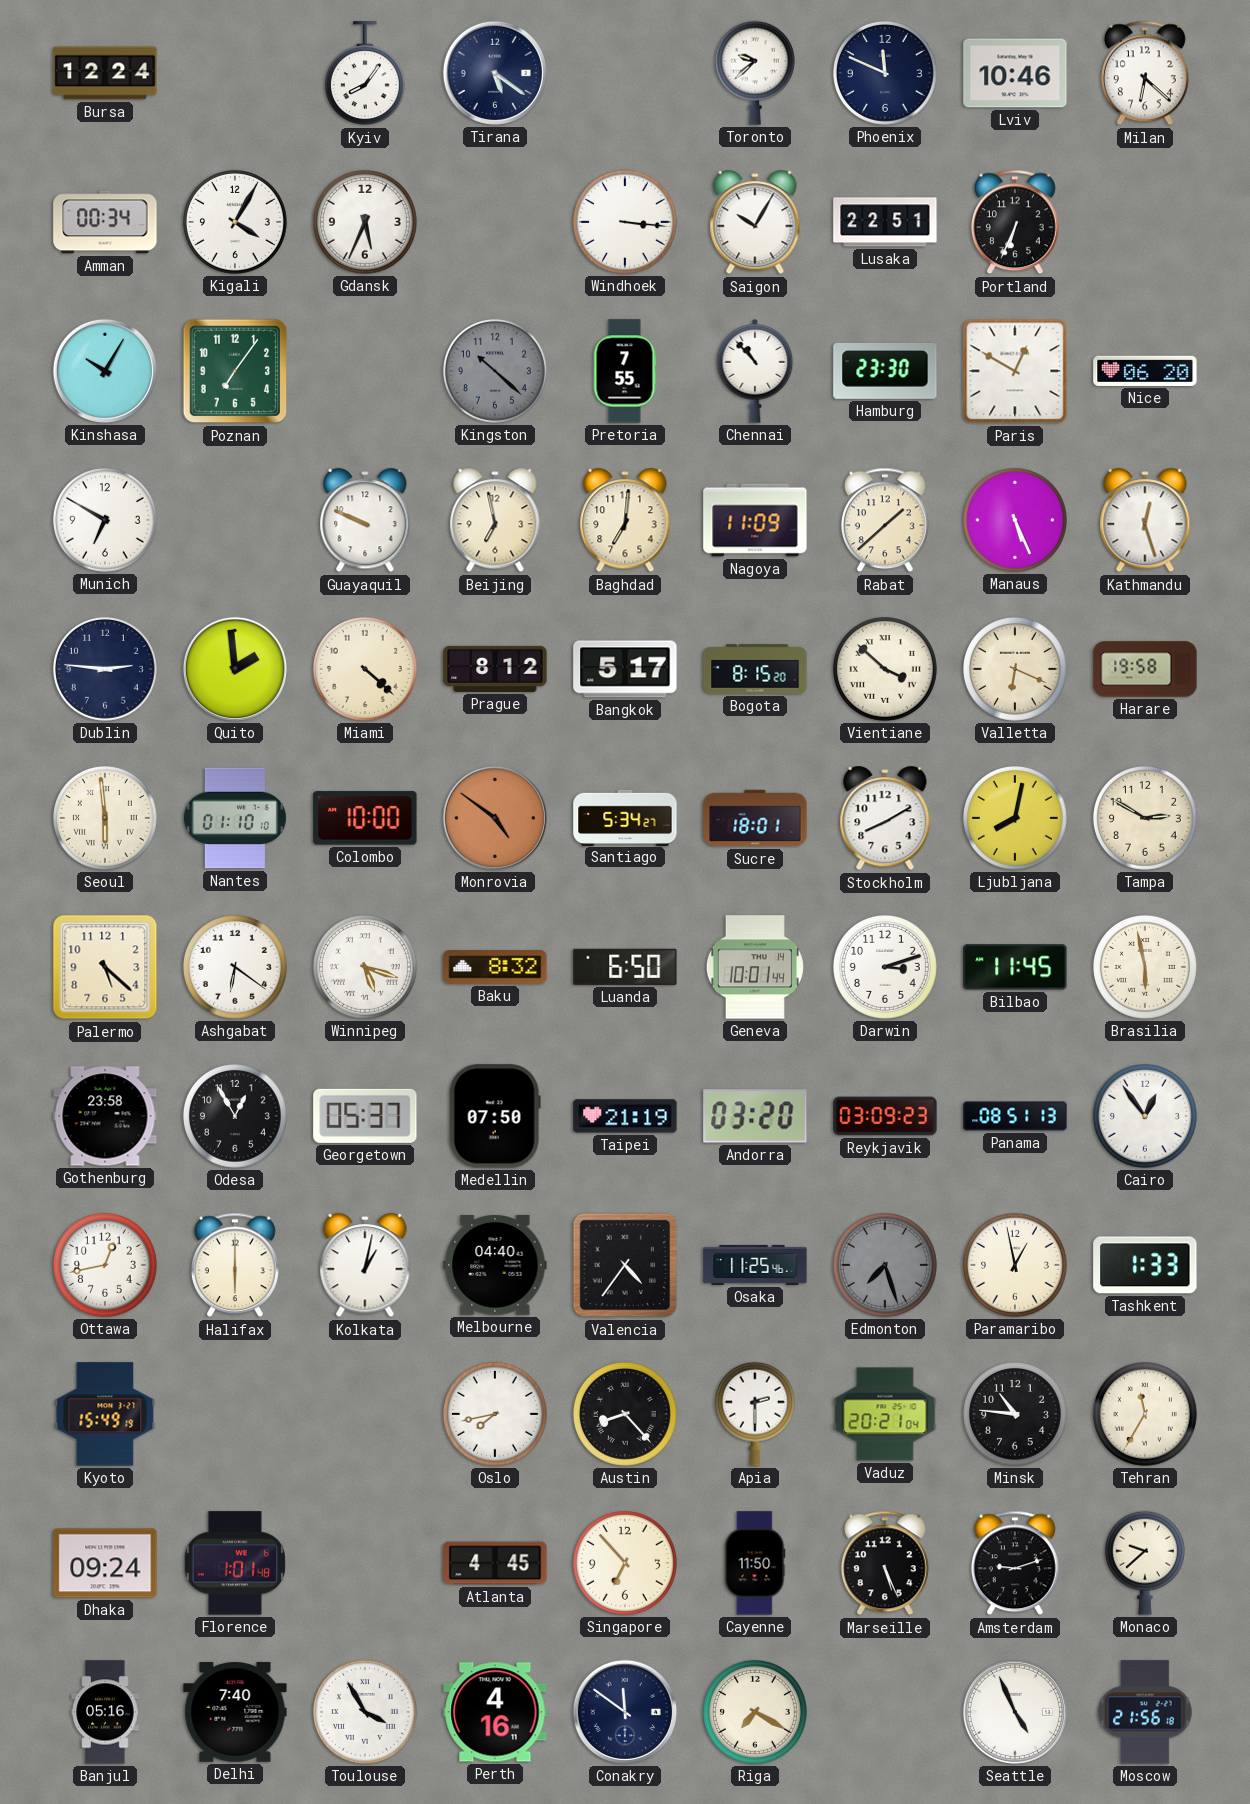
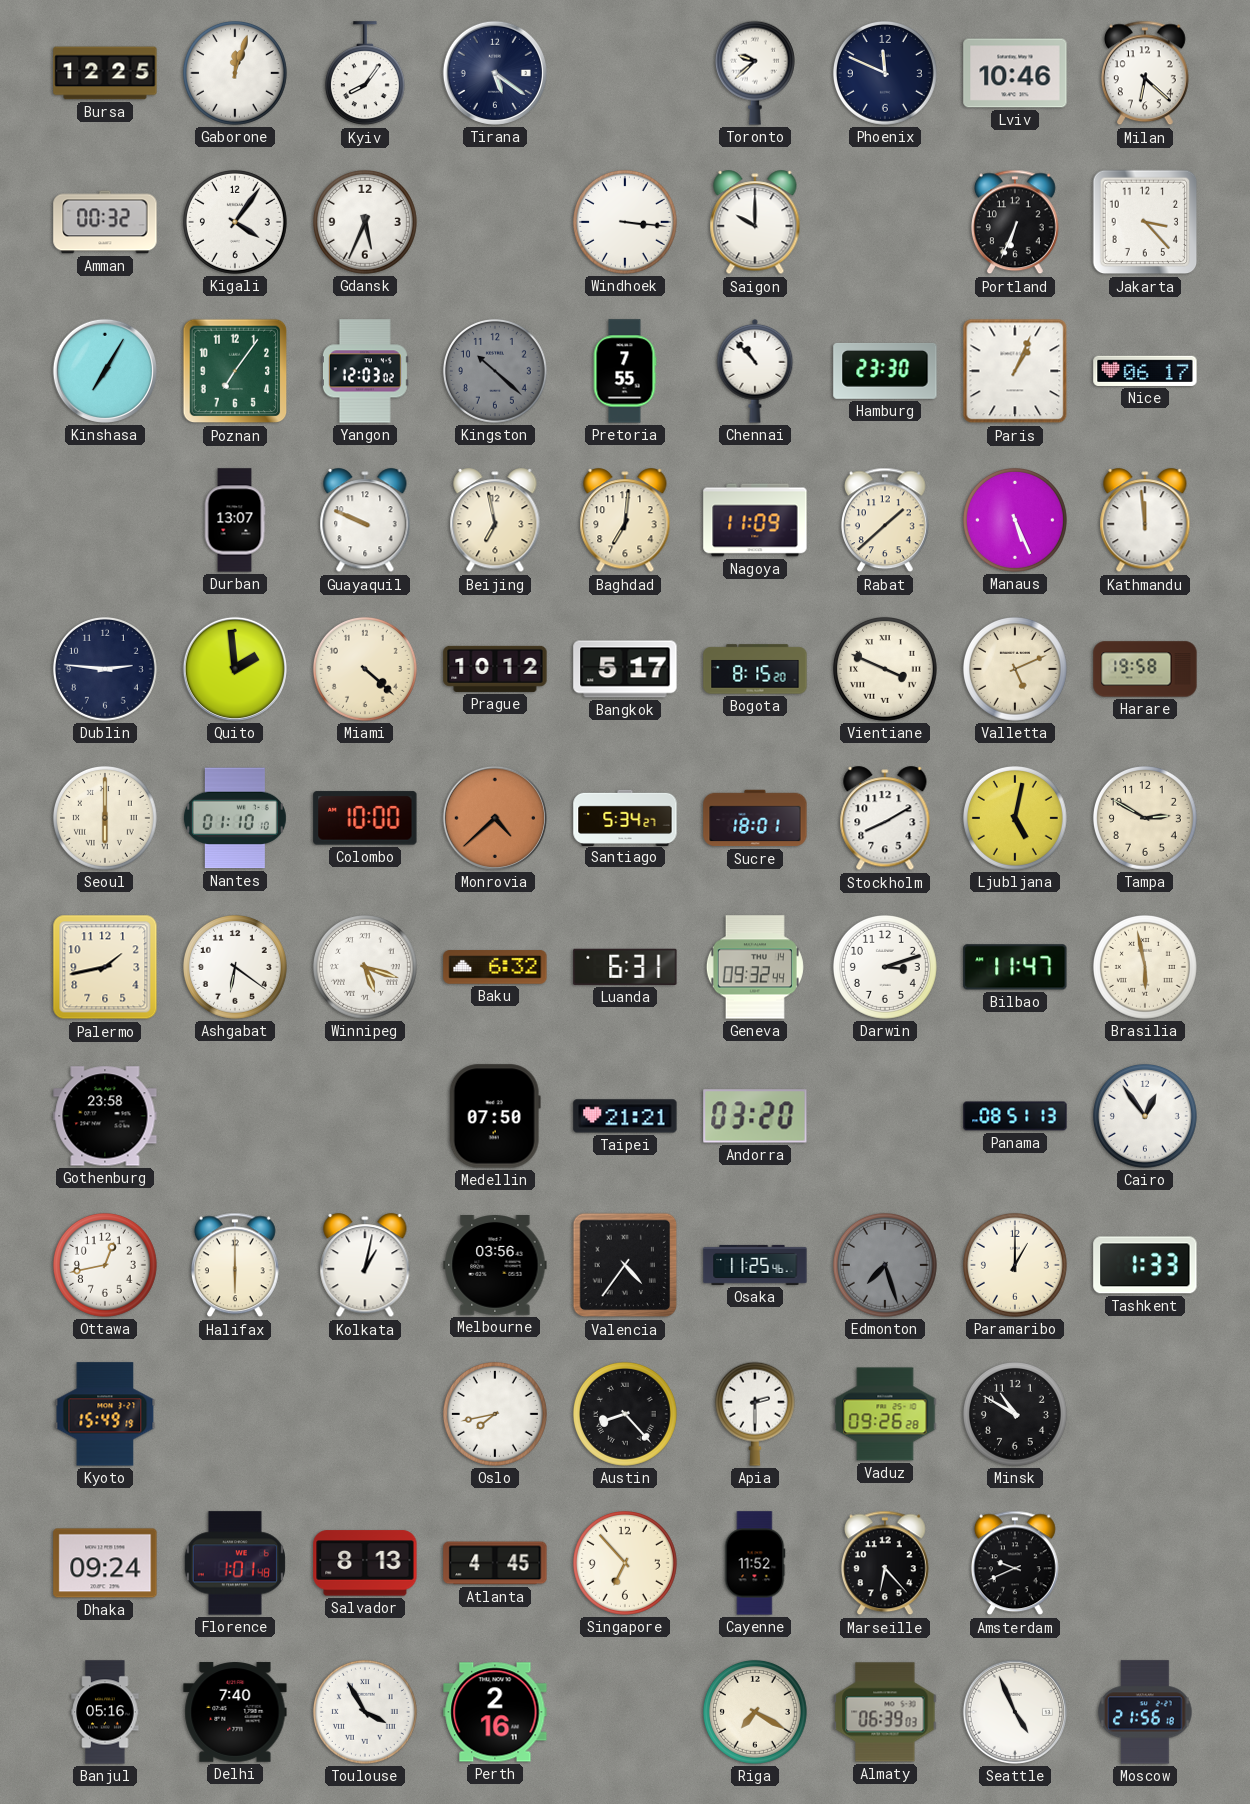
Bursa: 12:24 -> 12:25 (105, 73)
Gaborone: none -> 12:03 (235, 73)
Amman: 00:34 -> 00:32 (105, 222)
Kigali: 4:05 -> 4:06 (235, 222)
Saigon: 10:05 -> 10:00 (755, 223)
Lusaka: 22:51 -> none (885, 222)
Jakarta: none -> 3:23 (1145, 222)
Kinshasa: 10:05 -> 7:05 (105, 371)
Yangon: none -> 12:03 (365, 371)
Paris: 12:50 -> 1:04 (1015, 371)
Nice: 06:20 -> 06:17 (1145, 371)
Munich: 6:50 -> none (105, 520)
Durban: none -> 13:07 (235, 520)
Kathmandu: 12:27 -> 11:59 (1145, 521)
Prague: 8:12 -> 10:12 (495, 669)
Vientiane: 3:52 -> 3:49 (885, 669)
Valletta: 6:19 -> 5:11 (1015, 669)
Seoul: 5:59 -> 6:00 (105, 818)
Monrovia: 4:51 -> 4:38 (495, 818)
Ljubljana: 8:02 -> 5:02 (1015, 818)
Palermo: 5:22 -> 1:43 (105, 967)
Baku: 8:32 -> 6:32 (495, 967)
Luanda: 6:50 -> 6:31 (625, 967)
Geneva: 10:01 -> 09:32 (755, 967)
Bilbao: 11:45 -> 11:47 (1015, 967)
Odesa: 12:55 -> none (235, 1116)
Georgetown: 05:37 -> none (365, 1116)
Taipei: 21:19 -> 21:21 (625, 1116)
Reykjavik: 03:09 -> none (885, 1116)
Melbourne: 04:40 -> 03:56 (495, 1266)
Paramaribo: 12:58 -> 1:00 (1015, 1265)
Vaduz: 20:21 -> 09:26 (885, 1414)
Minsk: 10:46 -> 10:50 (1015, 1414)
Tehran: 11:35 -> none (1145, 1414)
Salvador: none -> 8:13 (365, 1563)
Cayenne: 11:50 -> 11:52 (755, 1563)
Marseille: 5:26 -> 6:23 (885, 1563)
Amsterdam: 9:12 -> 9:41 (1015, 1563)
Monaco: 9:38 -> none (1145, 1563)
Perth: 4:16 -> 2:16 (495, 1712)
Conakry: 11:51 -> none (625, 1712)
Almaty: none -> 06:39 (885, 1712)
